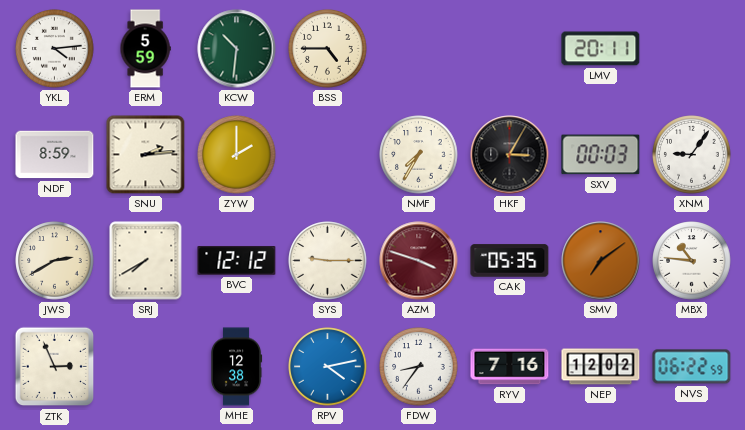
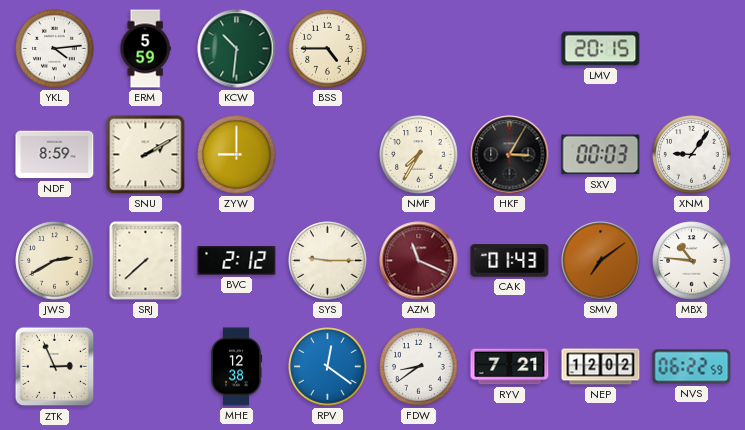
LMV: 20:11 -> 20:15 (601, 49)
SNU: 2:14 -> 2:10 (146, 155)
ZYW: 2:00 -> 9:00 (237, 155)
SRJ: 7:40 -> 7:38 (146, 261)
BVC: 12:12 -> 2:12 (237, 261)
AZM: 3:48 -> 11:19 (419, 261)
CAK: 05:35 -> 01:43 (510, 261)
RPV: 4:13 -> 12:21 (328, 367)
FDW: 8:36 -> 8:39 (419, 367)
RYV: 7:16 -> 7:21 (510, 367)
